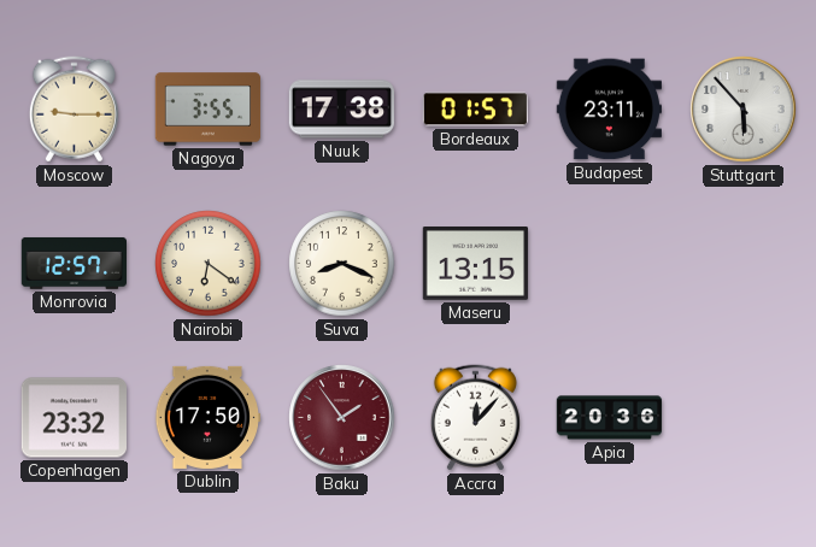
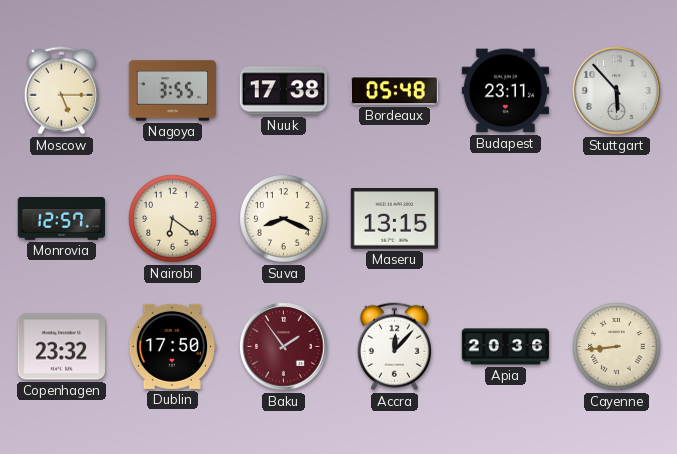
Moscow: 9:15 -> 5:15 (61, 91)
Bordeaux: 01:57 -> 05:48 (394, 91)
Cayenne: none -> 8:44 (617, 347)
